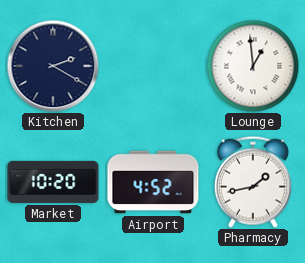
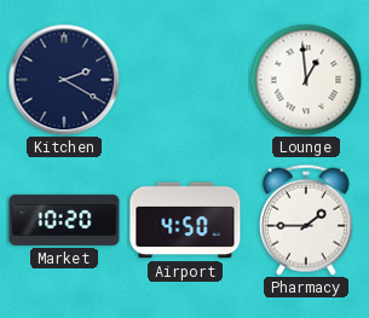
Airport: 4:52 -> 4:50 (185, 220)
Pharmacy: 1:43 -> 1:45 (306, 220)
